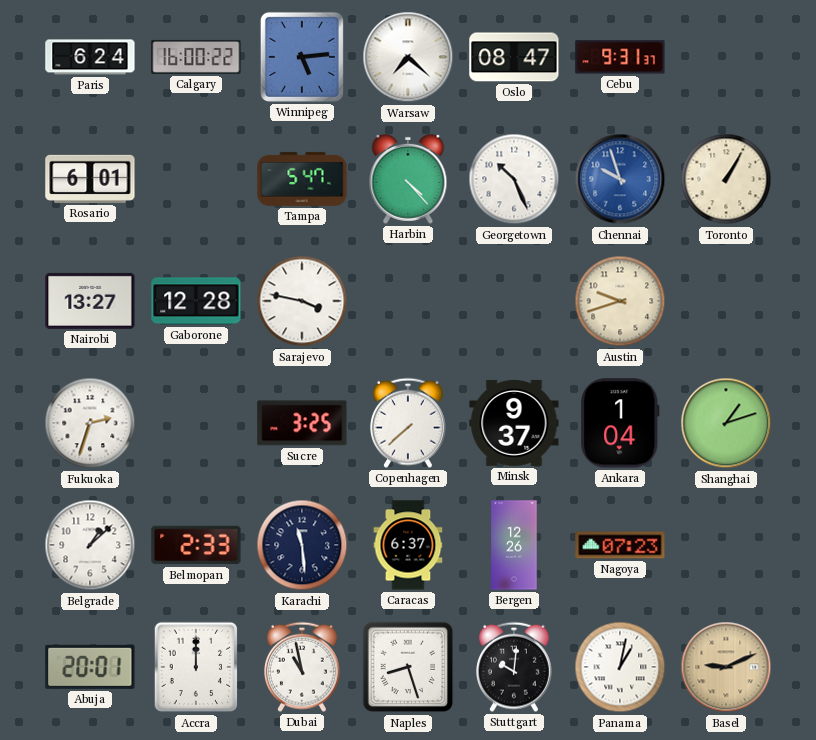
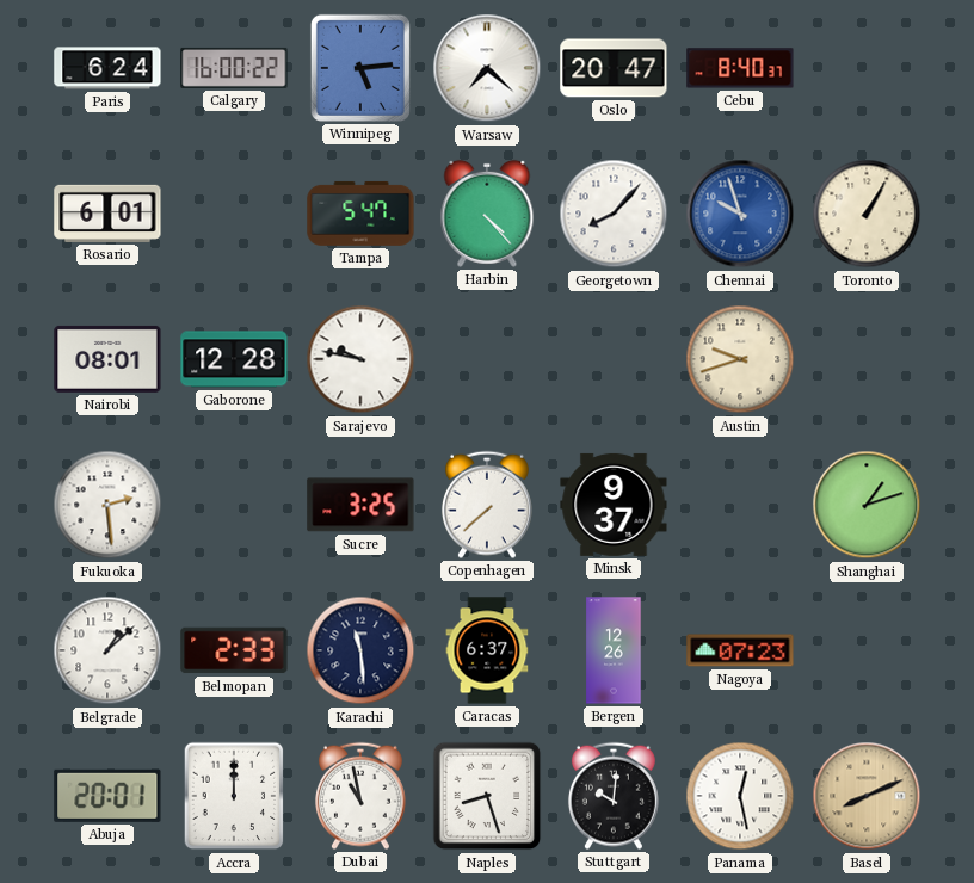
Oslo: 08:47 -> 20:47 (614, 68)
Cebu: 9:31 -> 8:40 (740, 68)
Georgetown: 10:26 -> 8:07 (614, 214)
Nairobi: 13:27 -> 08:01 (107, 359)
Sarajevo: 3:47 -> 9:47 (360, 359)
Fukuoka: 2:33 -> 2:29 (107, 505)
Ankara: 1:04 -> none (620, 423)
Panama: 1:02 -> 12:28 (740, 796)
Basel: 9:11 -> 8:11 (867, 796)
